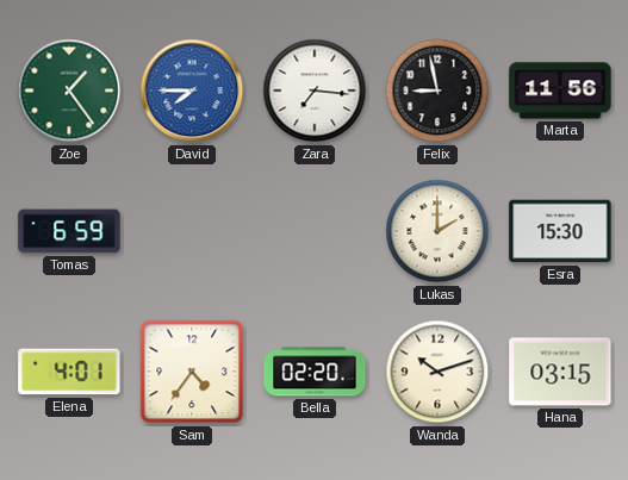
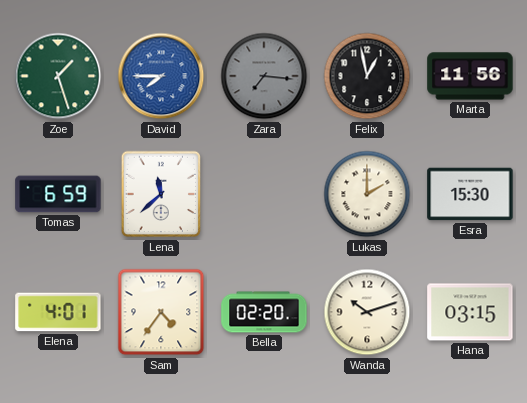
Zoe: 1:24 -> 1:27 (58, 76)
Zara dial: white -> grey (264, 76)
Felix: 8:58 -> 12:58 (367, 76)
Lena: none -> 11:38 (161, 194)
